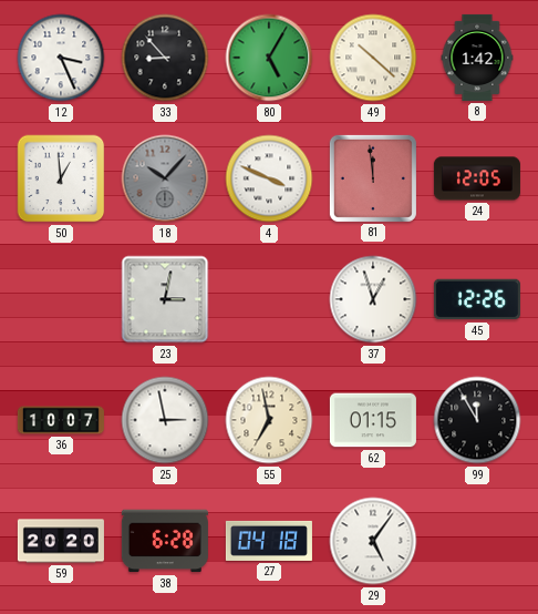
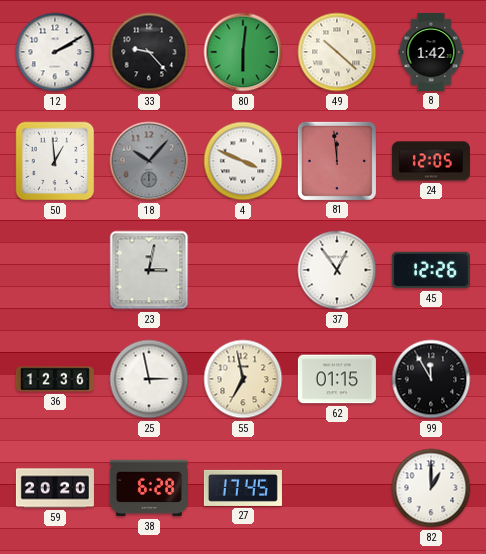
12: 3:26 -> 2:10 (55, 52)
33: 8:53 -> 9:23 (149, 52)
80: 5:05 -> 6:01 (243, 52)
37: 12:57 -> 12:54 (337, 270)
36: 10:07 -> 12:36 (55, 379)
27: 04:18 -> 17:45 (243, 488)
29: 5:06 -> none (373, 541)
82: none -> 1:00 (431, 488)
